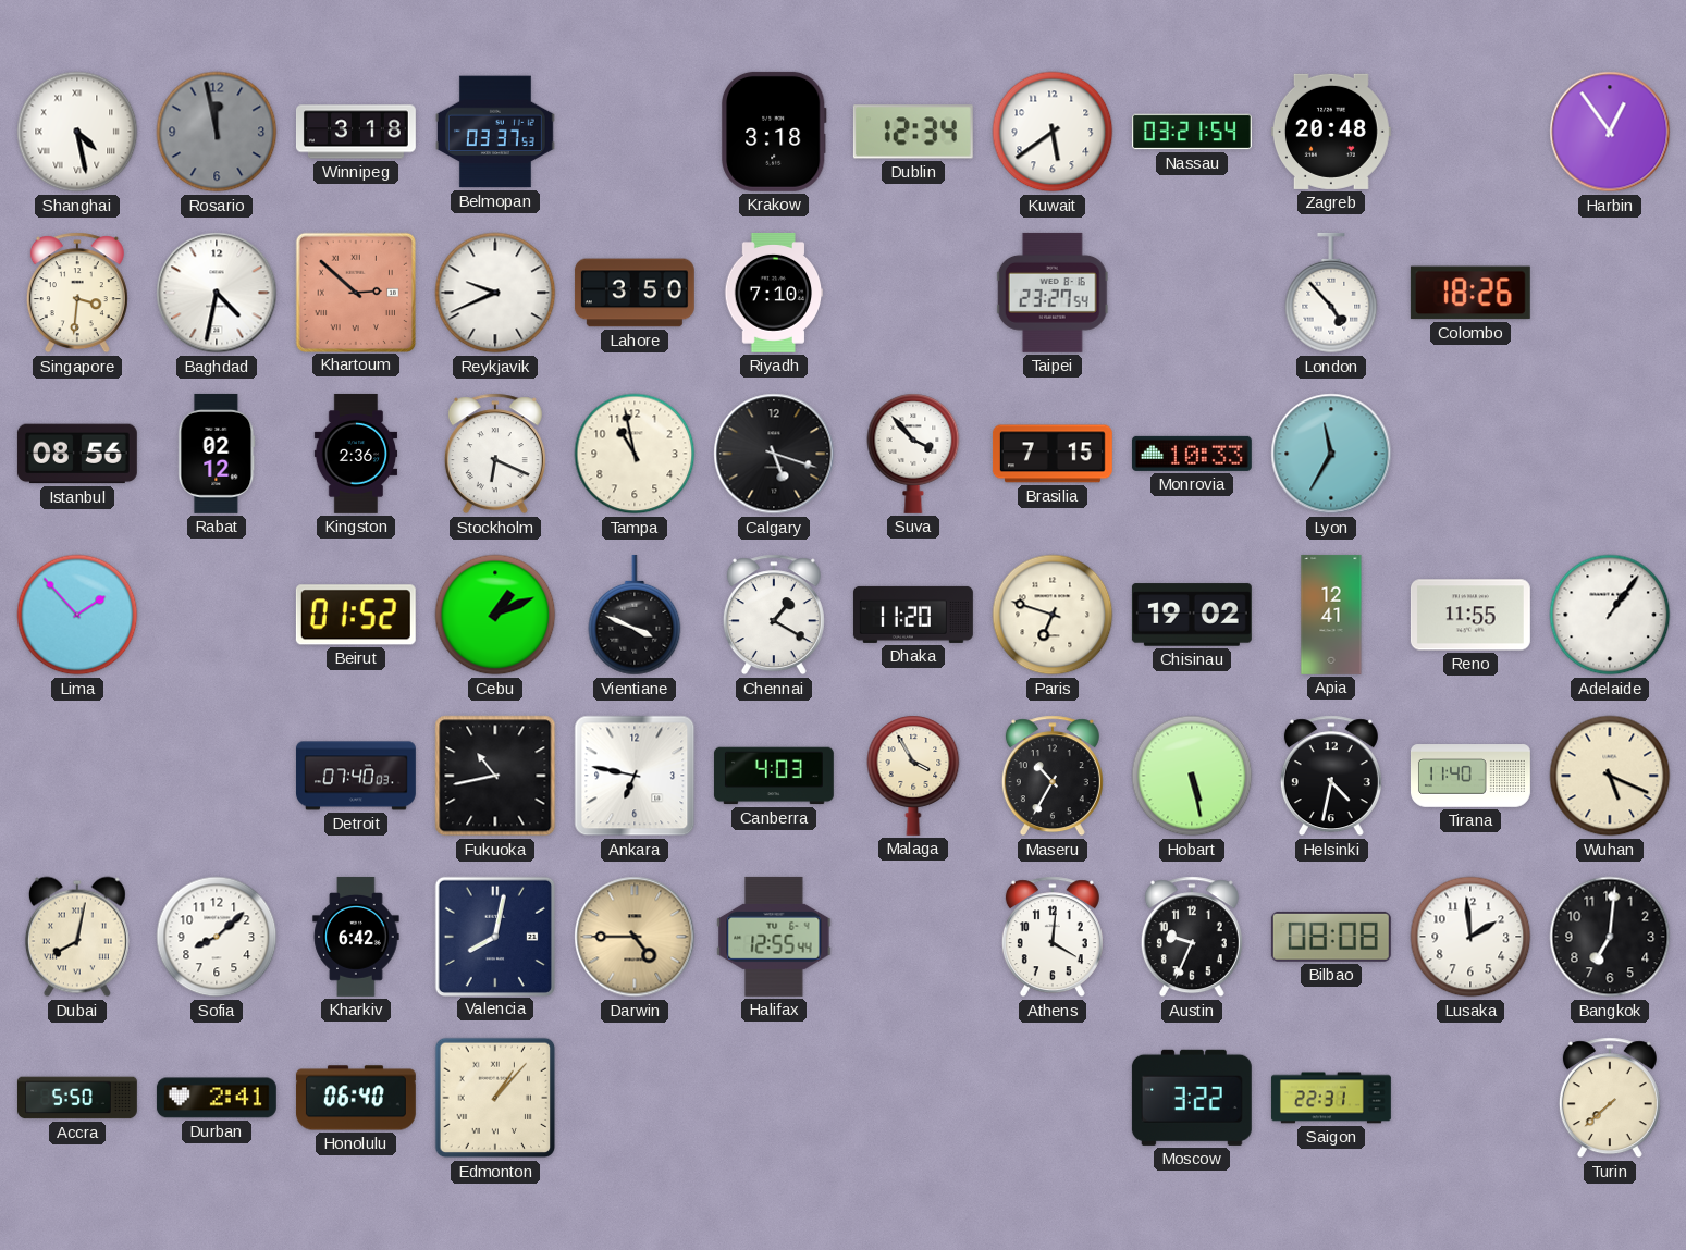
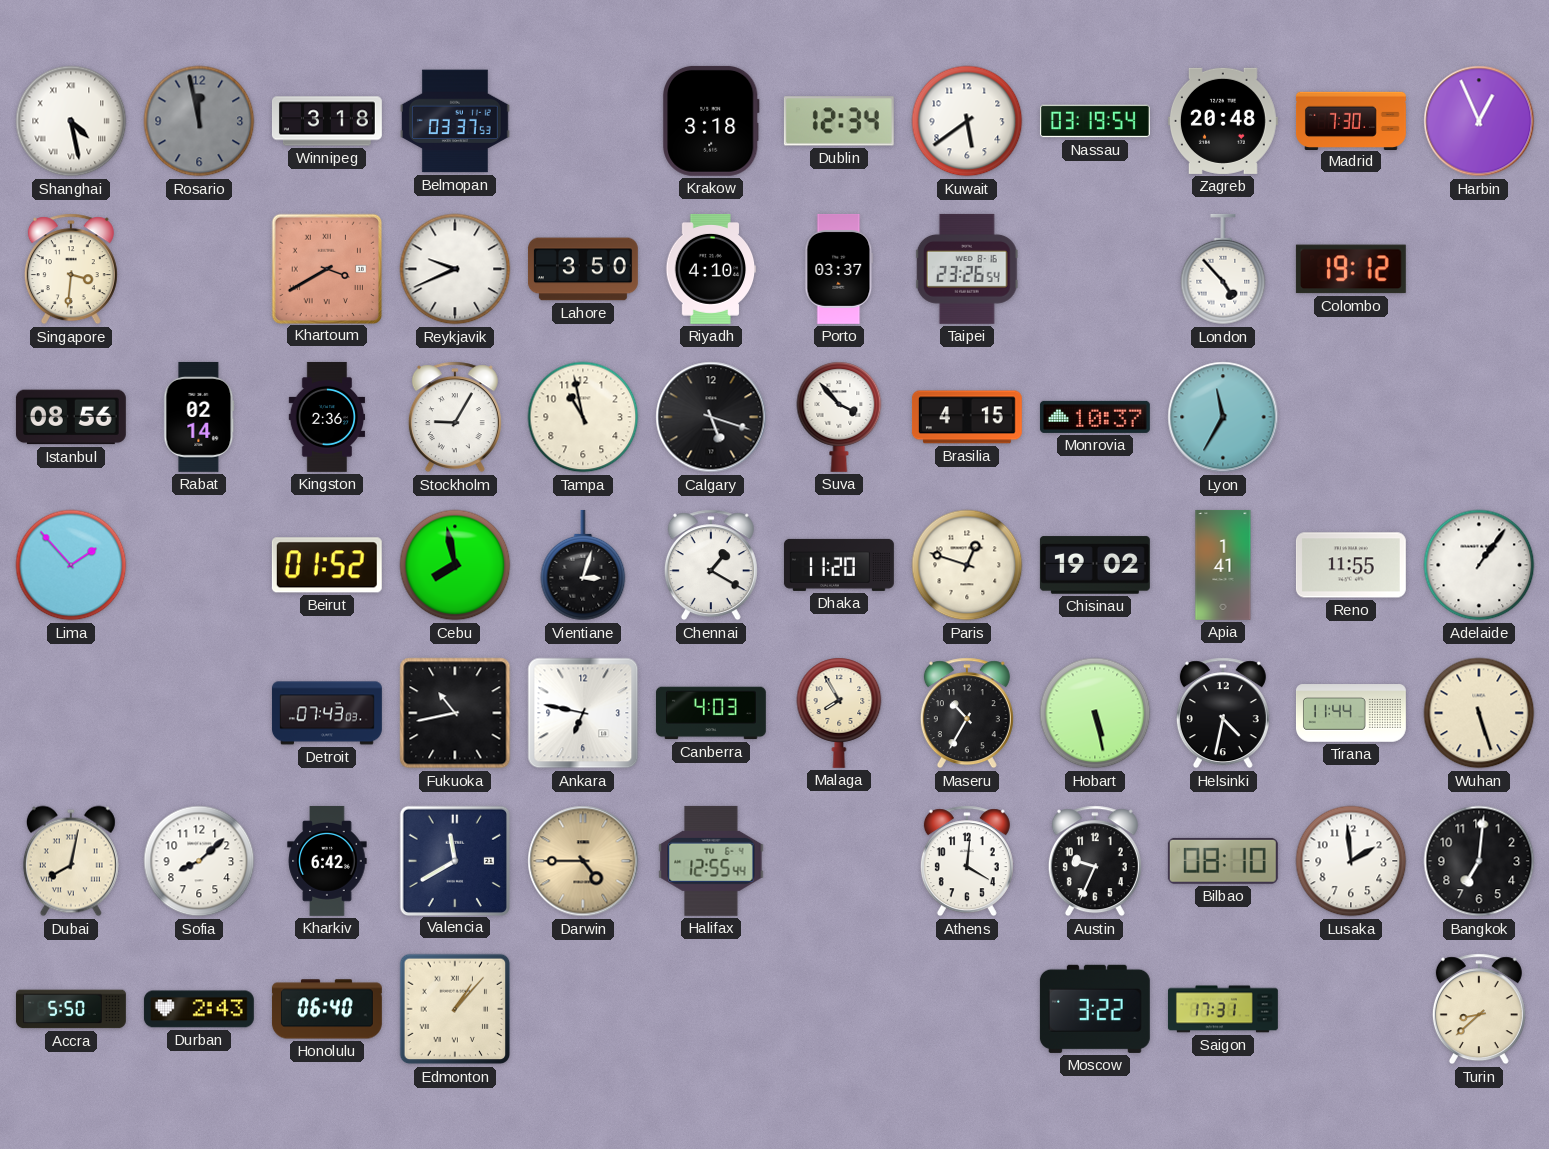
Nassau: 03:21 -> 03:19 (1095, 121)
Madrid: none -> 7:30 (1351, 120)
Harbin: 12:54 -> 12:56 (1479, 121)
Baghdad: 4:32 -> none (217, 293)
Khartoum: 2:52 -> 3:40 (326, 268)
Riyadh: 7:10 -> 4:10 (711, 269)
Porto: none -> 03:37 (839, 269)
Taipei: 23:27 -> 23:26 (967, 269)
Colombo: 18:26 -> 19:12 (1351, 269)
Rabat: 02:12 -> 02:14 (199, 417)
Stockholm: 6:19 -> 9:05 (455, 417)
Brasilia: 7:15 -> 4:15 (967, 417)
Monrovia: 10:33 -> 10:37 (1095, 417)
Cebu: 1:11 -> 7:58 (455, 565)
Vientiane: 3:49 -> 3:03 (583, 565)
Paris: 6:48 -> 12:48 (967, 565)
Apia: 12:41 -> 1:41 (1223, 565)
Detroit: 07:40 -> 07:43 (327, 713)
Malaga: 3:55 -> 7:55 (839, 713)
Tirana: 11:40 -> 11:44 (1351, 713)
Wuhan: 5:19 -> 5:27 (1479, 713)
Valencia: 8:02 -> 11:40 (454, 860)
Bilbao: 08:08 -> 08:10 (1223, 861)
Durban: 2:41 -> 2:43 (199, 1009)
Saigon: 22:31 -> 17:31 (1223, 1009)
Turin: 7:38 -> 8:38 (1479, 1009)
